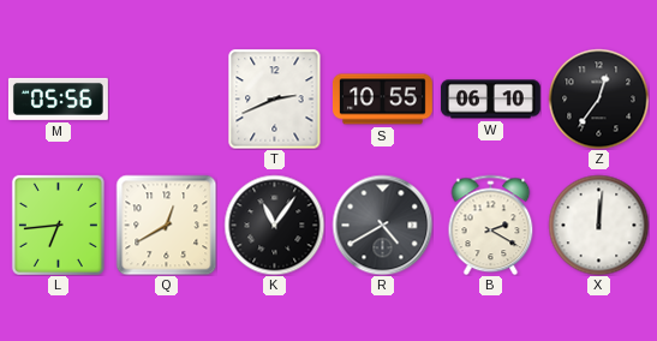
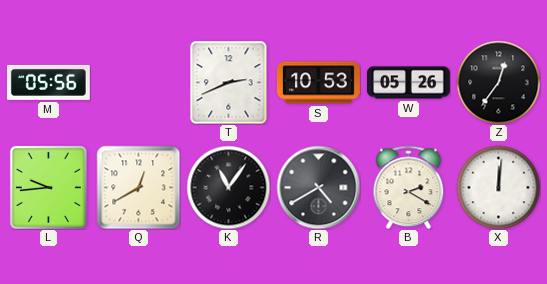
S: 10:55 -> 10:53 (318, 83)
W: 06:10 -> 05:26 (408, 83)
L: 6:44 -> 9:44 (48, 187)
